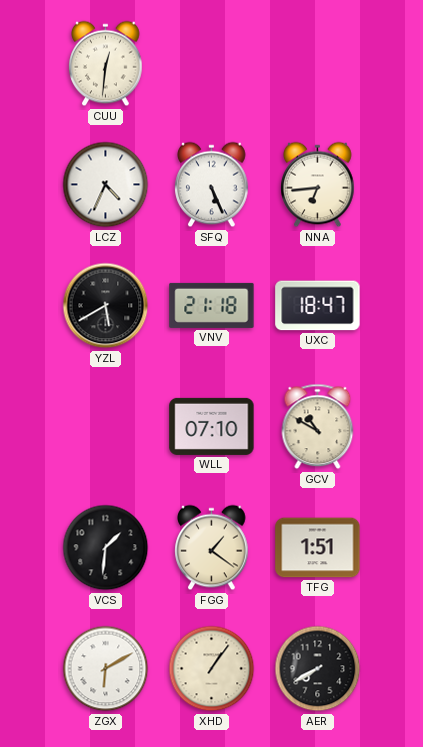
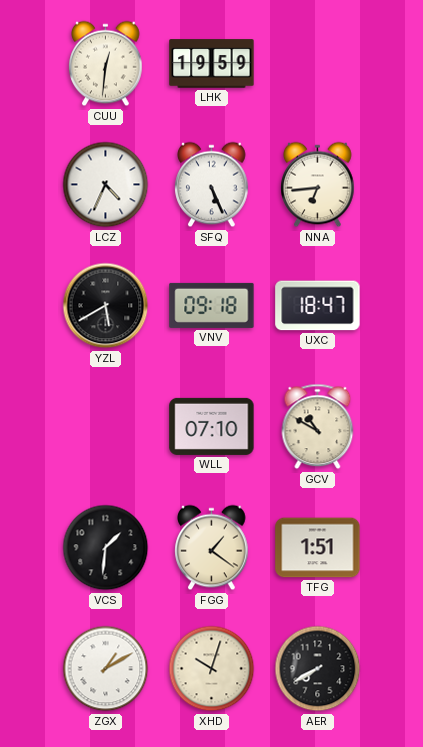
LHK: none -> 19:59 (212, 64)
VNV: 21:18 -> 09:18 (212, 305)
ZGX: 6:10 -> 1:10 (106, 669)
XHD: 1:06 -> 10:03 (212, 669)
